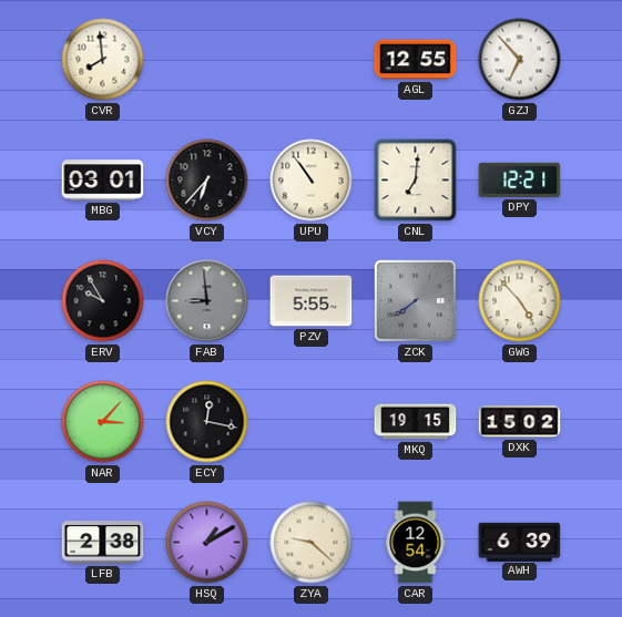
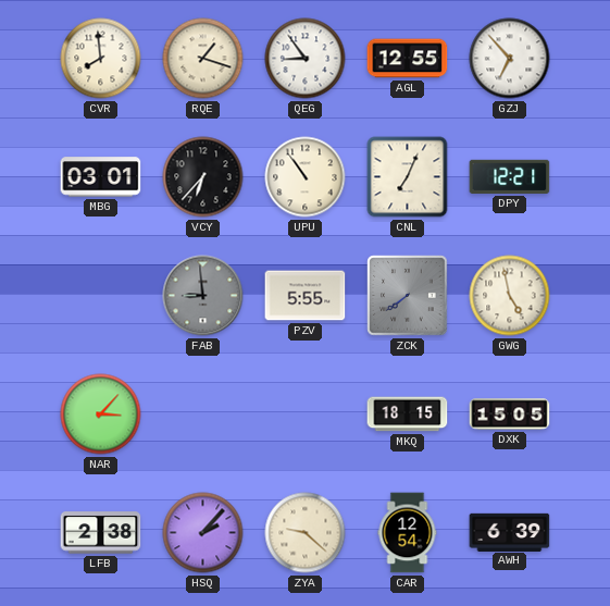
RQE: none -> 1:18 (203, 59)
QEG: none -> 8:54 (306, 59)
CNL: 7:01 -> 7:04 (408, 177)
ERV: 9:55 -> none (103, 301)
GWG: 4:53 -> 4:58 (510, 296)
ECY: 12:17 -> none (207, 422)
MKQ: 19:15 -> 18:15 (408, 415)
DXK: 15:02 -> 15:05 (510, 415)
HSQ: 1:10 -> 2:07 (203, 533)
